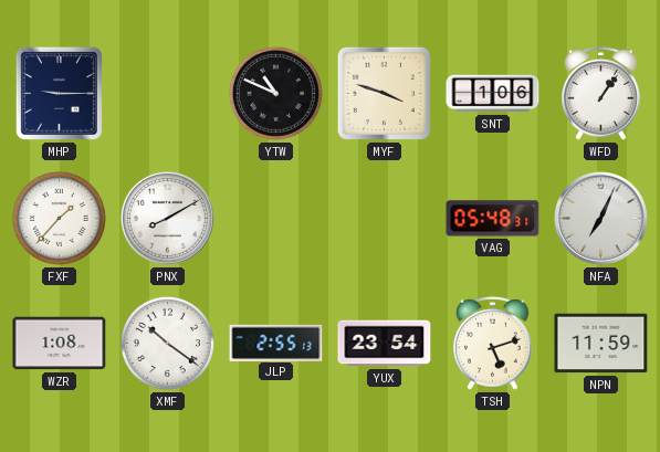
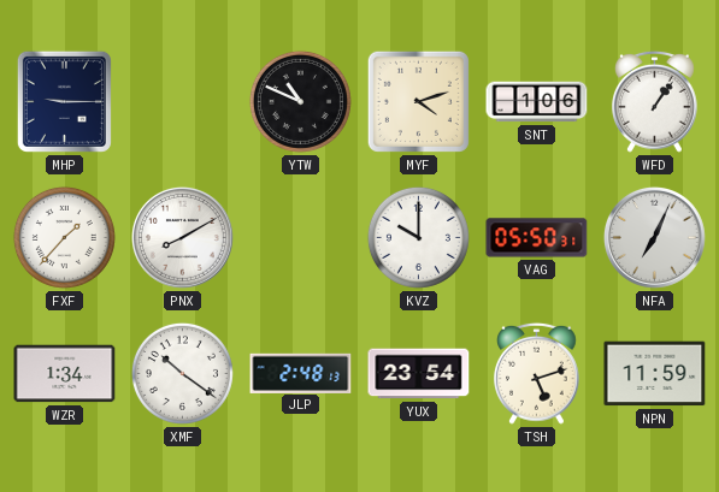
MYF: 3:48 -> 4:12 (418, 101)
KVZ: none -> 10:00 (418, 237)
VAG: 05:48 -> 05:50 (537, 238)
WZR: 1:08 -> 1:34 (65, 374)
JLP: 2:55 -> 2:48 (301, 373)
